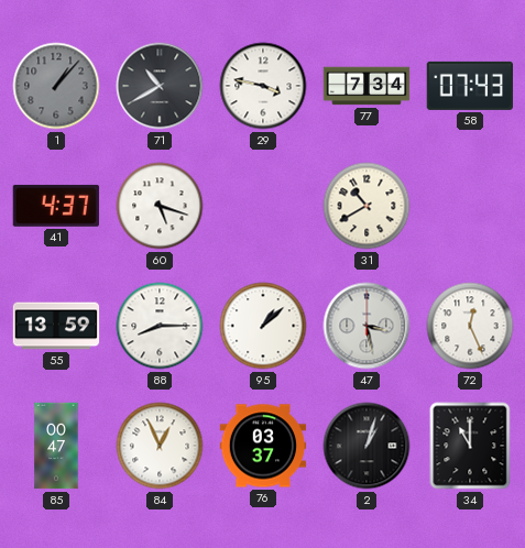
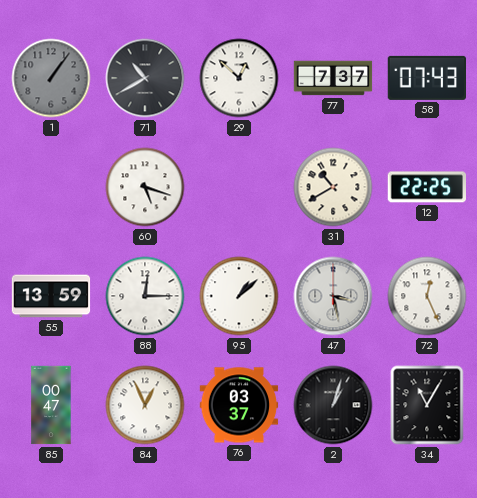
1: 1:07 -> 1:06 (51, 78)
29: 3:47 -> 12:52 (239, 78)
77: 7:34 -> 7:37 (333, 78)
41: 4:37 -> none (55, 206)
12: none -> 22:25 (426, 187)
88: 8:15 -> 12:15 (145, 296)
34: 11:00 -> 11:05 (427, 405)
